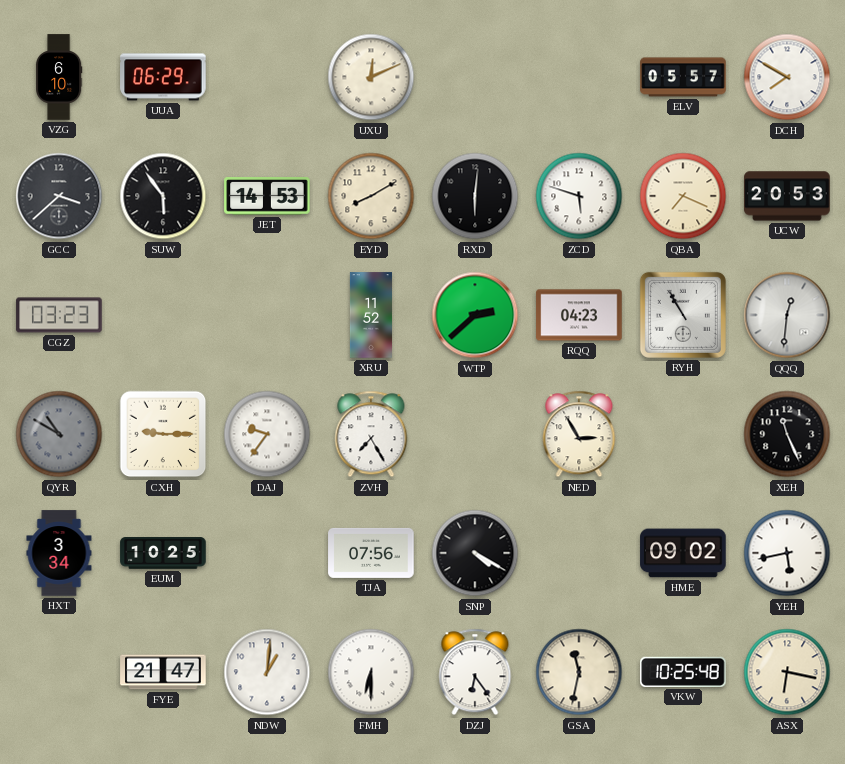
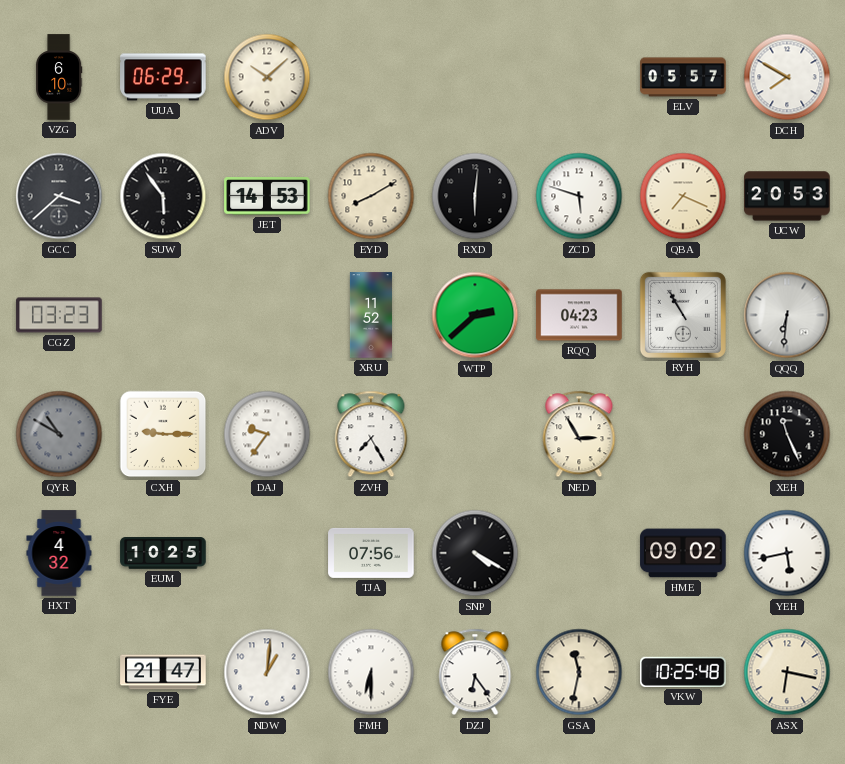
ADV: none -> 10:08 (267, 77)
UXU: 12:11 -> none (371, 77)
QQQ: 12:31 -> 6:31 (787, 315)
HXT: 3:34 -> 4:32 (59, 553)
